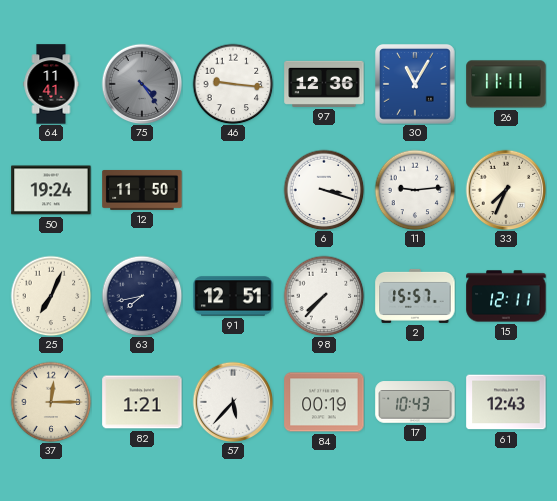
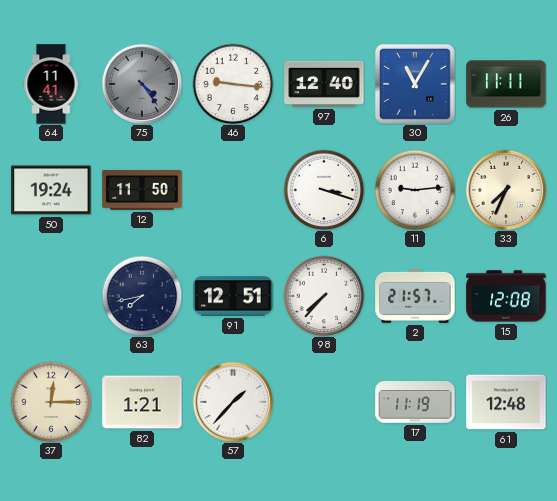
97: 12:36 -> 12:40 (324, 84)
25: 7:04 -> none (51, 296)
2: 15:57 -> 21:57 (415, 296)
15: 12:11 -> 12:08 (506, 296)
57: 5:37 -> 1:37 (233, 402)
84: 00:19 -> none (324, 402)
17: 10:43 -> 11:19 (415, 402)
61: 12:43 -> 12:48 (506, 402)
